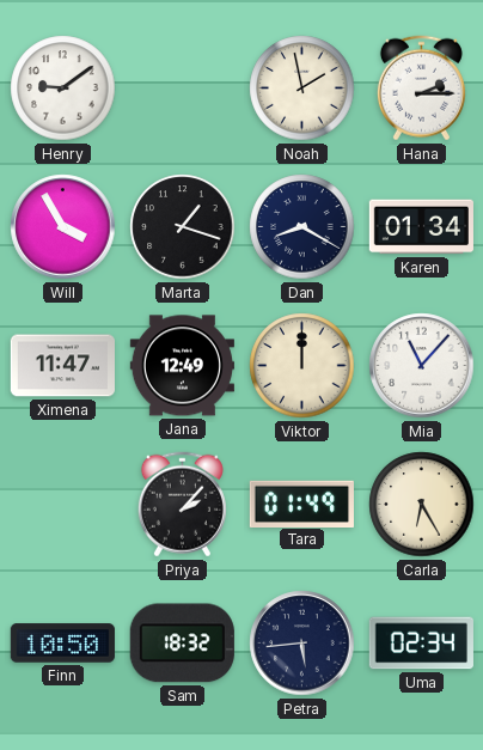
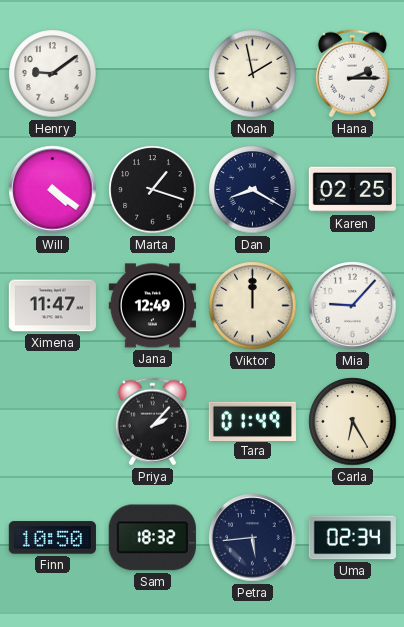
Will: 3:55 -> 4:21 (53, 190)
Karen: 01:34 -> 02:25 (352, 190)
Mia: 11:07 -> 9:07 (353, 306)
